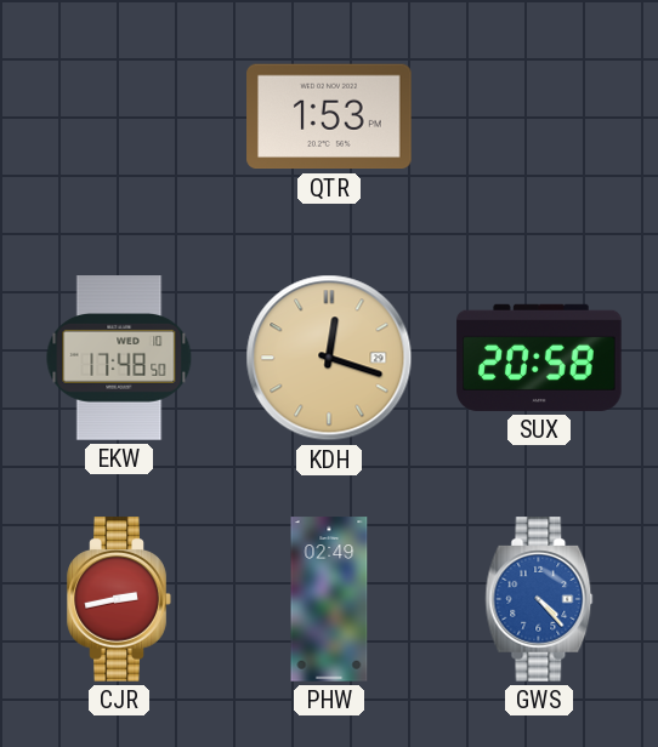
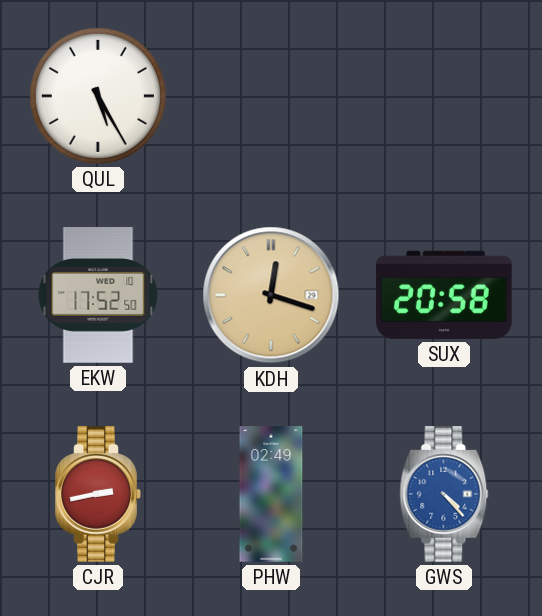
QUL: none -> 5:25 (98, 96)
QTR: 1:53 -> none (329, 116)
EKW: 17:48 -> 17:52 (98, 295)
